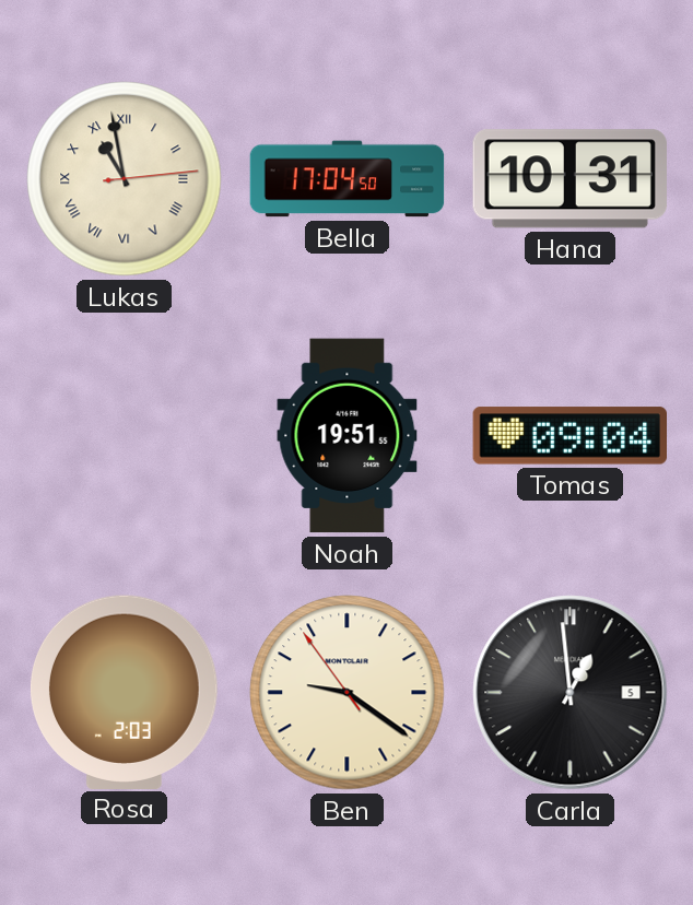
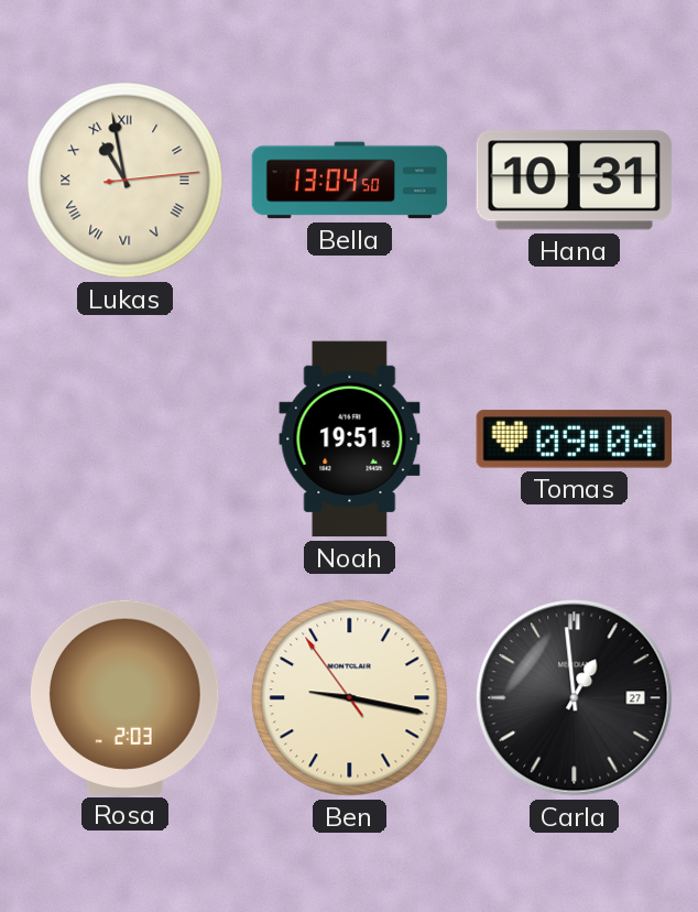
Bella: 17:04 -> 13:04 (350, 181)
Ben: 9:20 -> 9:16 (350, 698)
Carla date: 5 -> 27 (575, 698)
